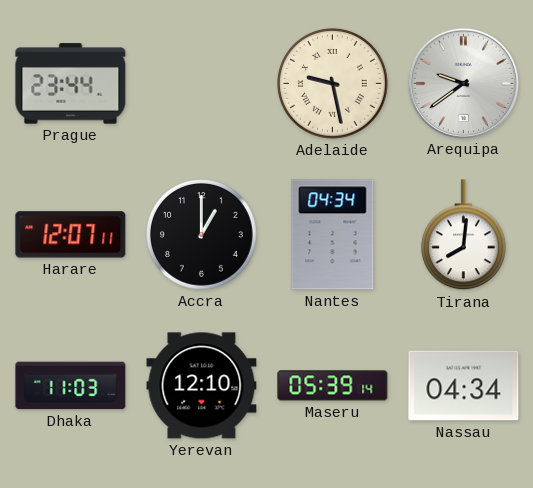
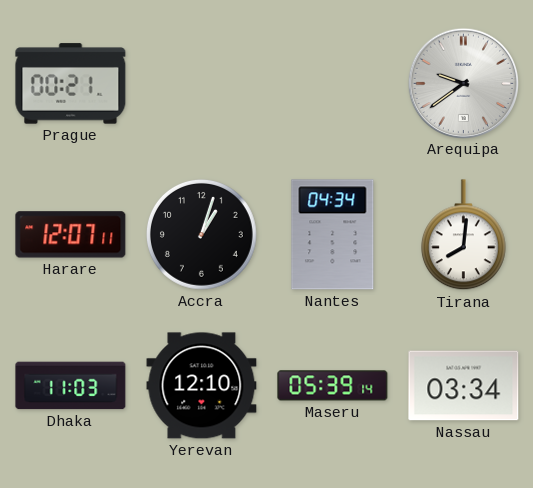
Prague: 23:44 -> 00:21 (71, 84)
Adelaide: 9:28 -> none (332, 83)
Accra: 1:00 -> 1:03 (201, 234)
Nassau: 04:34 -> 03:34 (464, 386)
